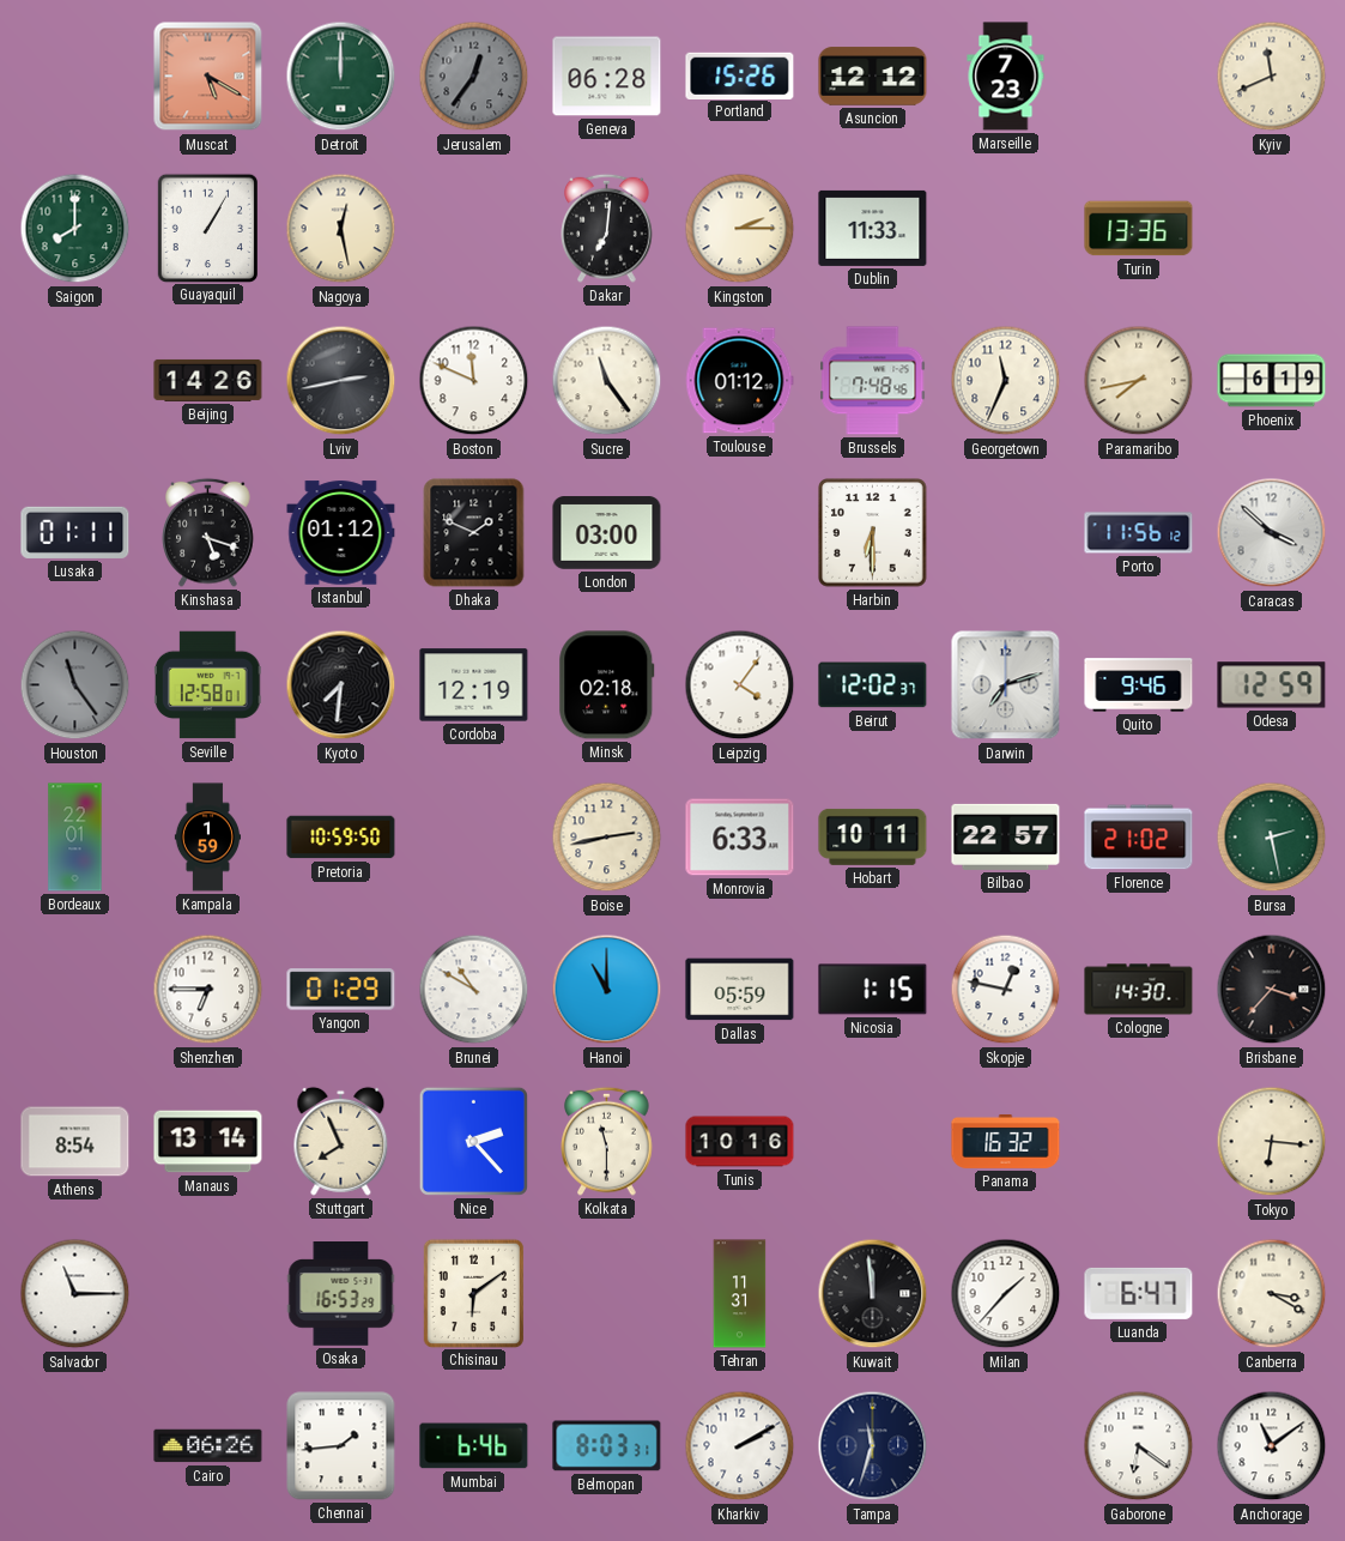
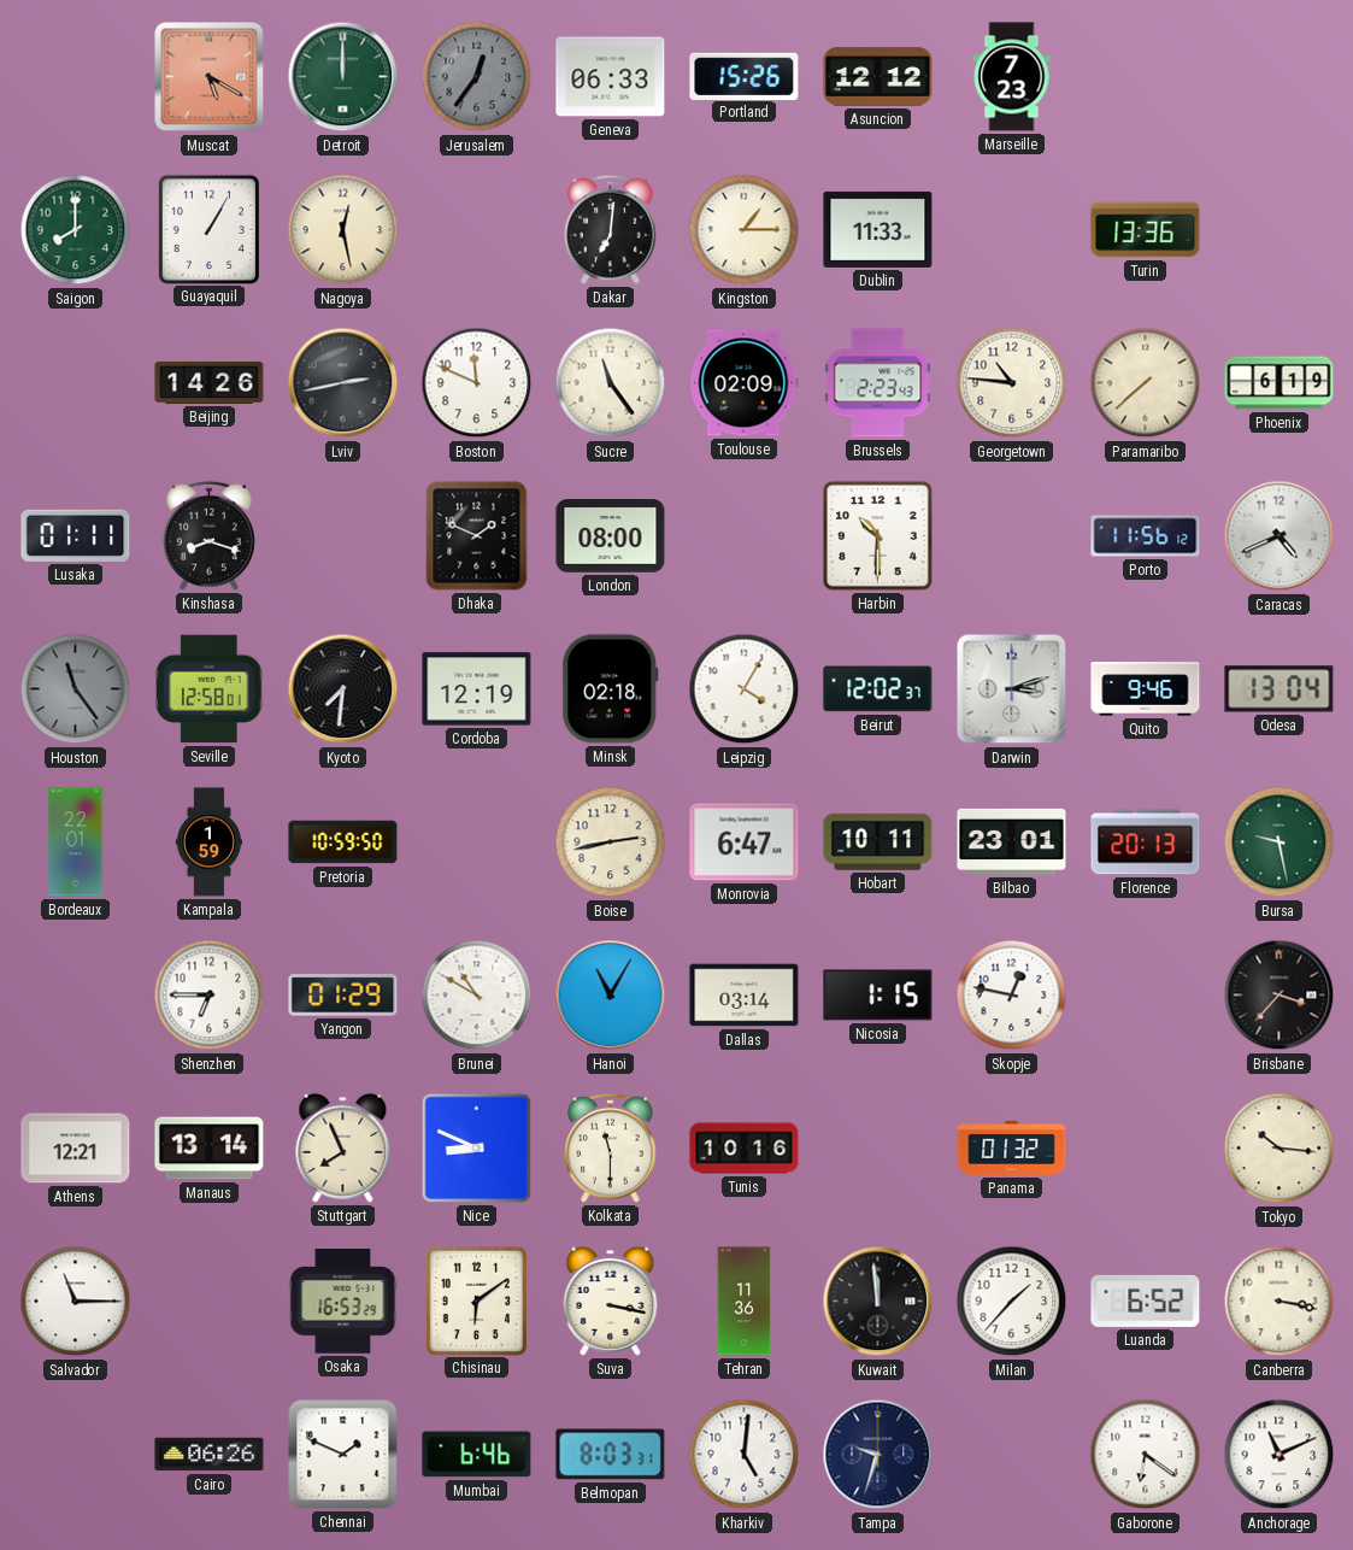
Geneva: 06:28 -> 06:33 (611, 77)
Kyiv: 11:41 -> none (1272, 77)
Kingston: 2:15 -> 1:15 (745, 230)
Toulouse: 01:12 -> 02:09 (745, 383)
Brussels: 7:48 -> 2:23 (878, 383)
Georgetown: 11:34 -> 10:46 (1012, 383)
Paramaribo: 7:43 -> 7:38 (1146, 383)
Kinshasa: 5:18 -> 8:18 (210, 535)
Istanbul: 01:12 -> none (341, 533)
London: 03:00 -> 08:00 (611, 536)
Harbin: 6:30 -> 10:30 (878, 536)
Caracas: 3:52 -> 4:41 (1280, 536)
Leipzig: 4:06 -> 4:05 (745, 689)
Darwin: 7:12 -> 3:12 (1012, 689)
Odesa: 12:59 -> 13:04 (1280, 689)
Monrovia: 6:33 -> 6:47 (745, 842)
Bilbao: 22:57 -> 23:01 (1012, 841)
Florence: 21:02 -> 20:13 (1146, 842)
Bursa: 2:28 -> 9:28 (1280, 842)
Hanoi: 11:00 -> 11:05 (611, 996)
Dallas: 05:59 -> 03:14 (745, 996)
Cologne: 14:30 -> none (1139, 990)
Athens: 8:54 -> 12:21 (76, 1149)
Nice: 2:23 -> 8:49 (476, 1147)
Panama: 16:32 -> 01:32 (1012, 1147)
Tokyo: 6:16 -> 10:16 (1280, 1149)
Suva: none -> 3:17 (611, 1301)
Tehran: 11:31 -> 11:36 (745, 1302)
Luanda: 6:47 -> 6:52 (1146, 1301)
Canberra: 3:20 -> 3:17 (1280, 1302)
Chennai: 1:44 -> 1:49 (343, 1455)
Kharkiv: 2:10 -> 5:01 (745, 1455)
Tampa: 11:33 -> 9:33 (878, 1455)
Anchorage: 11:09 -> 11:11 (1280, 1455)
